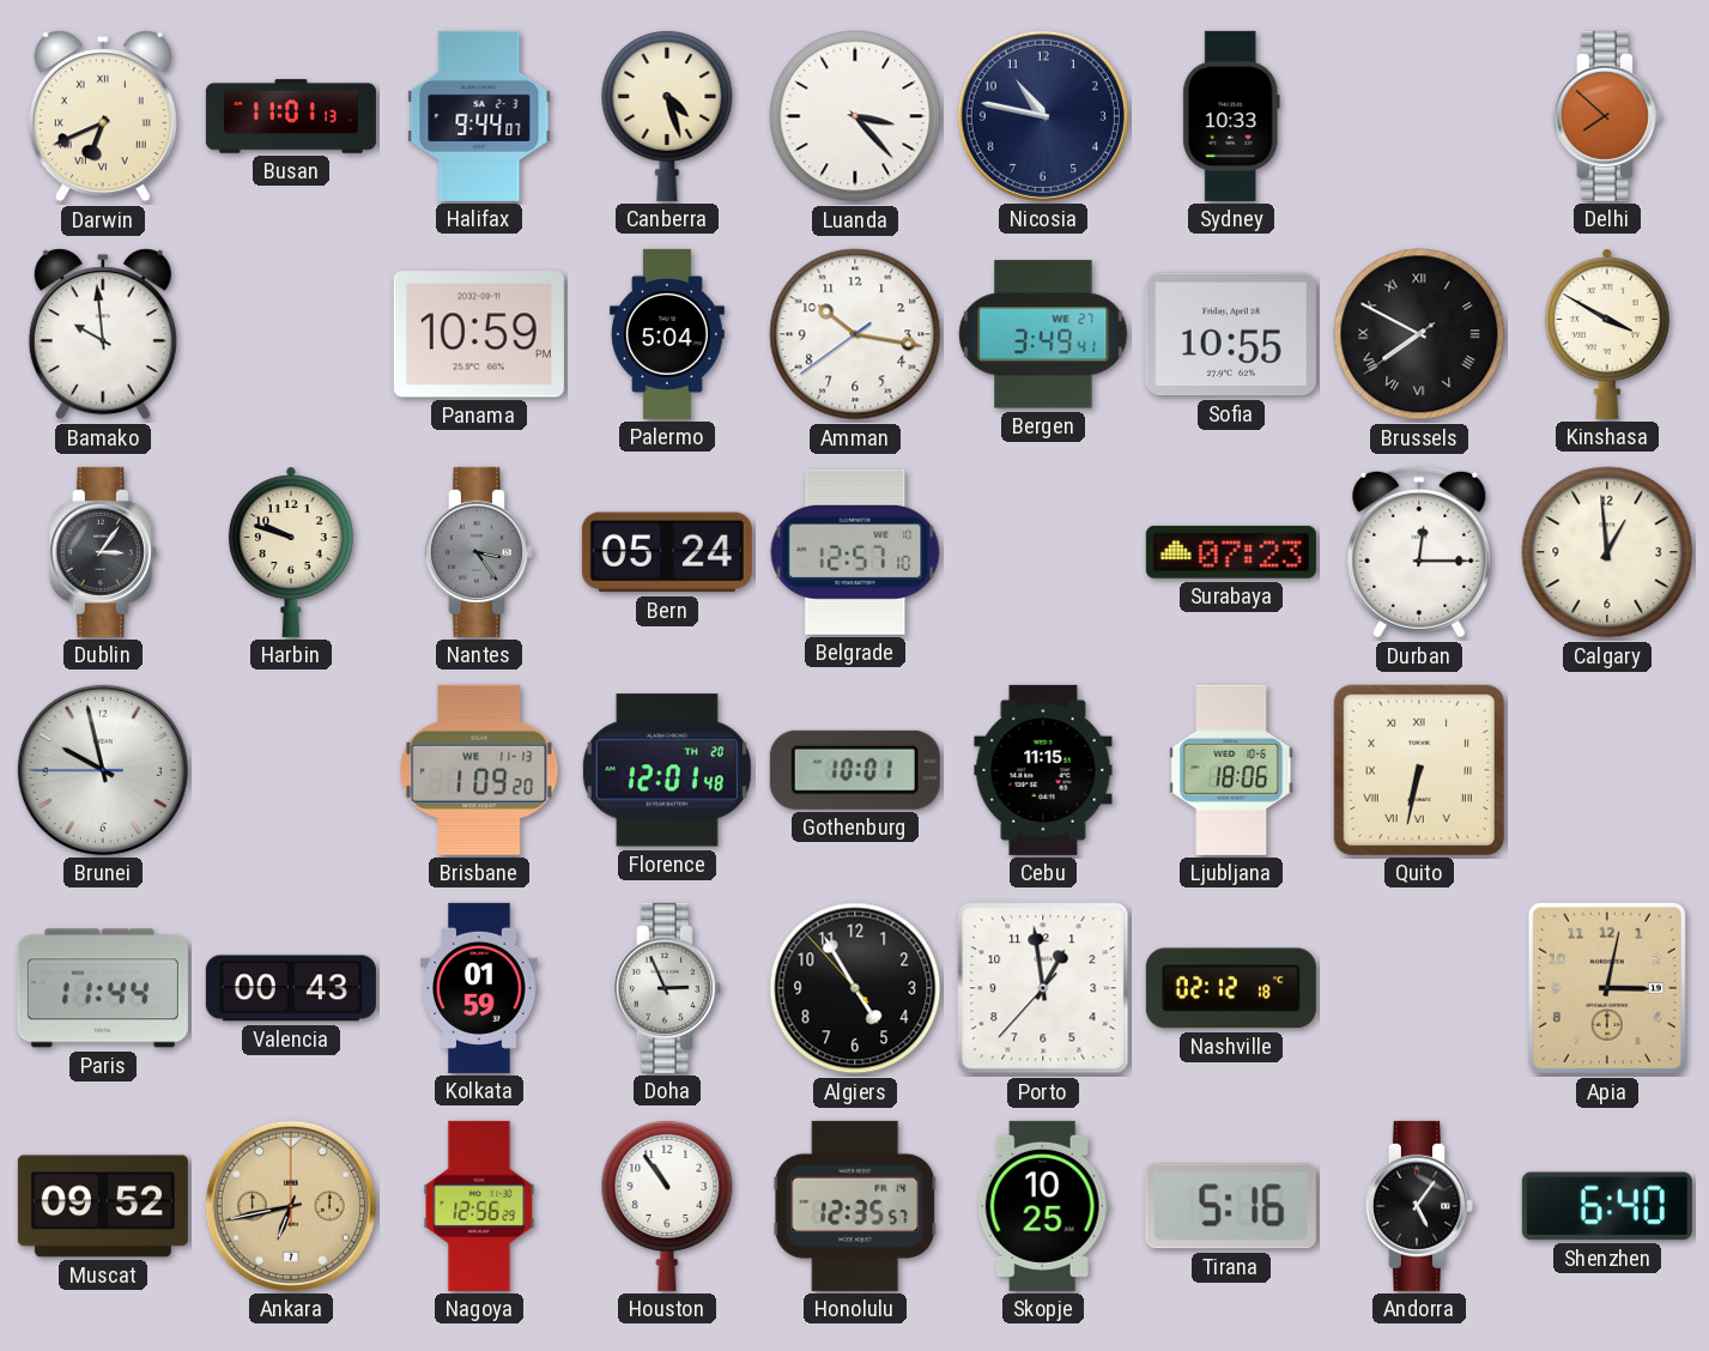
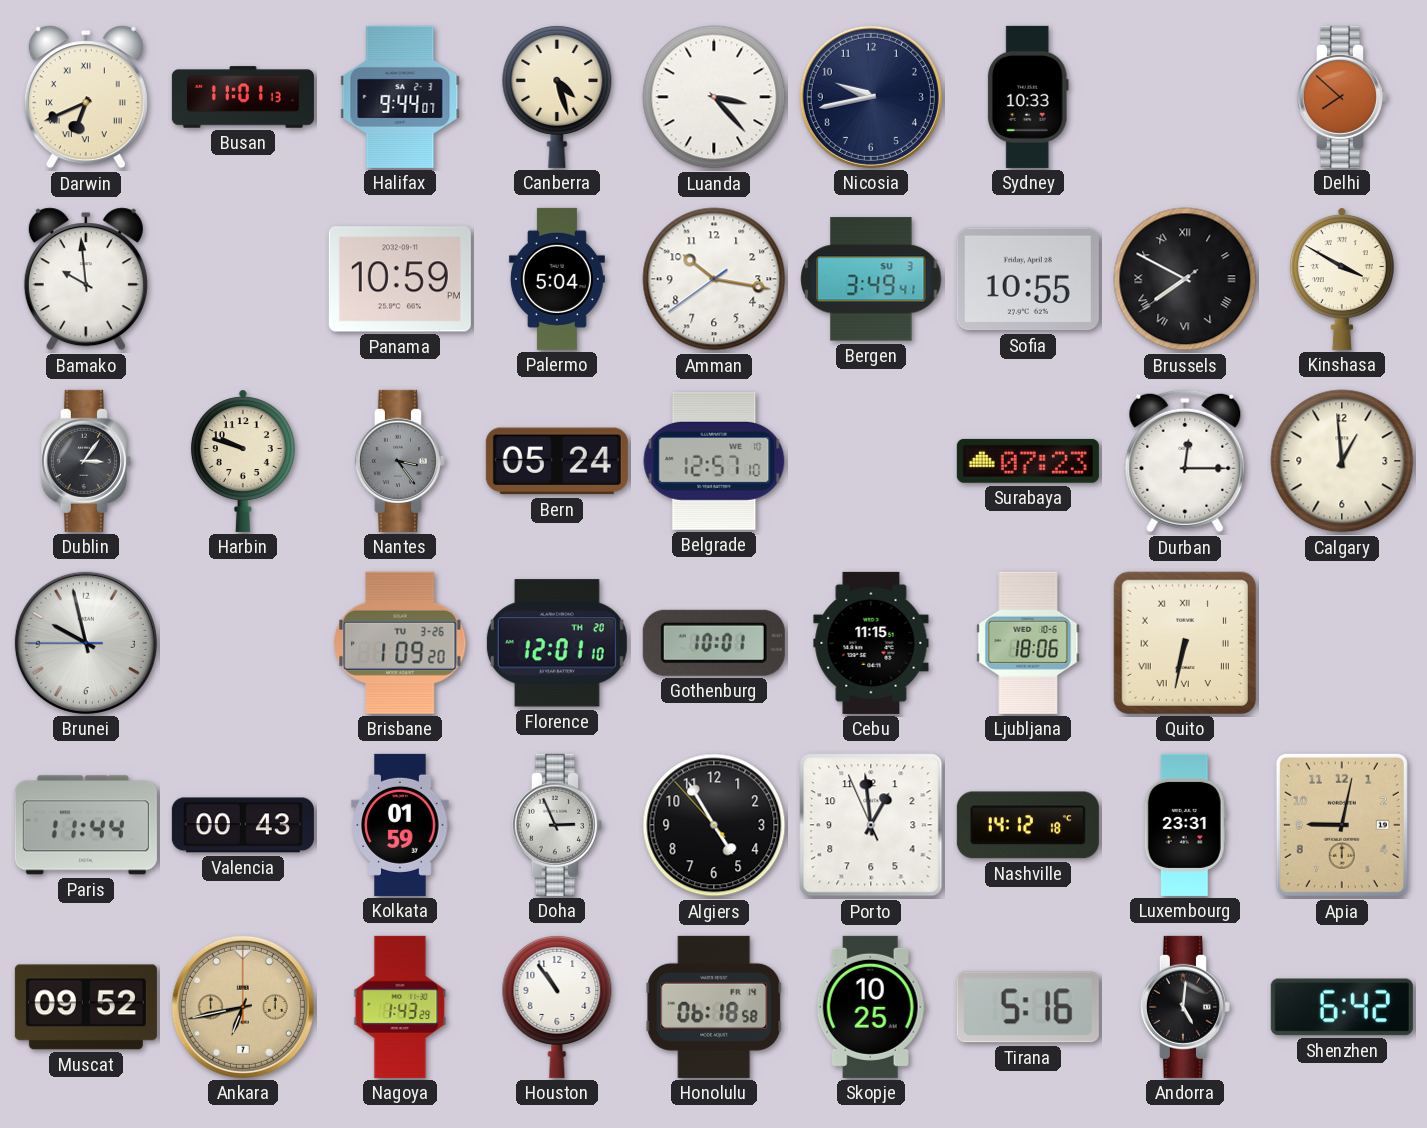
Nicosia: 10:47 -> 9:43 (871, 97)
Bergen date: WE 27 -> SU 3 (871, 279)
Brisbane date: WE 11-13 -> TU 3-26 (400, 643)
Florence: 12:01:48 -> 12:01:10 (557, 643)
Porto: 12:58:37 -> 12:58:56 (871, 825)
Nashville: 02:12 -> 14:12 (1028, 825)
Luxembourg: none -> 23:31 (1185, 825)
Apia: 3:02 -> 9:02 (1342, 825)
Nagoya: 12:56 -> 1:43 (400, 1007)
Honolulu: 12:35 -> 06:18 (714, 1007)
Andorra: 5:06 -> 5:01 (1185, 1007)
Shenzhen: 6:40 -> 6:42 (1342, 1007)
